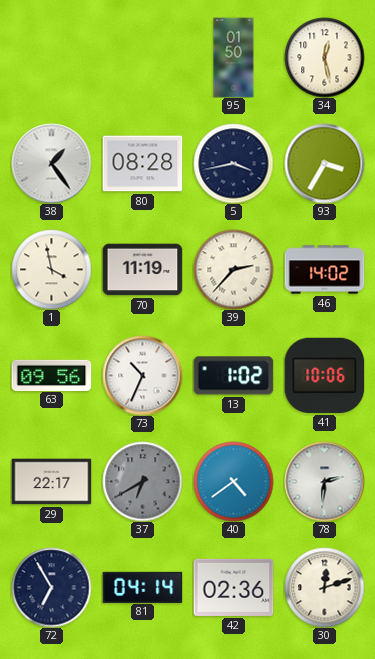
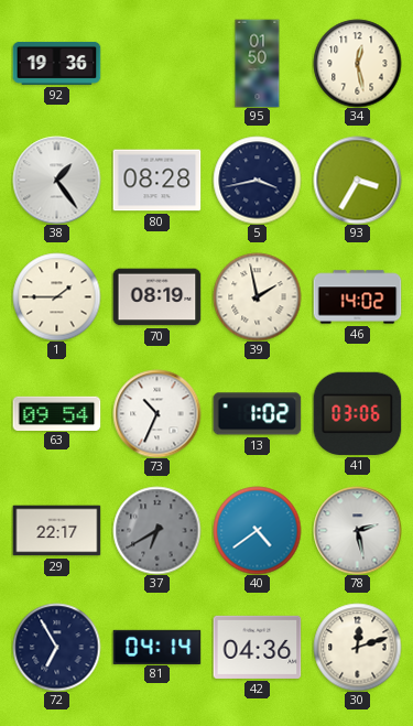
92: none -> 19:36 (56, 63)
1: 3:58 -> 1:45 (56, 296)
70: 11:19 -> 08:19 (156, 297)
39: 2:37 -> 1:58 (257, 296)
63: 09:56 -> 09:54 (56, 413)
41: 10:06 -> 03:06 (357, 413)
78: 2:31 -> 2:28 (357, 530)
42: 02:36 -> 04:36 (257, 647)
